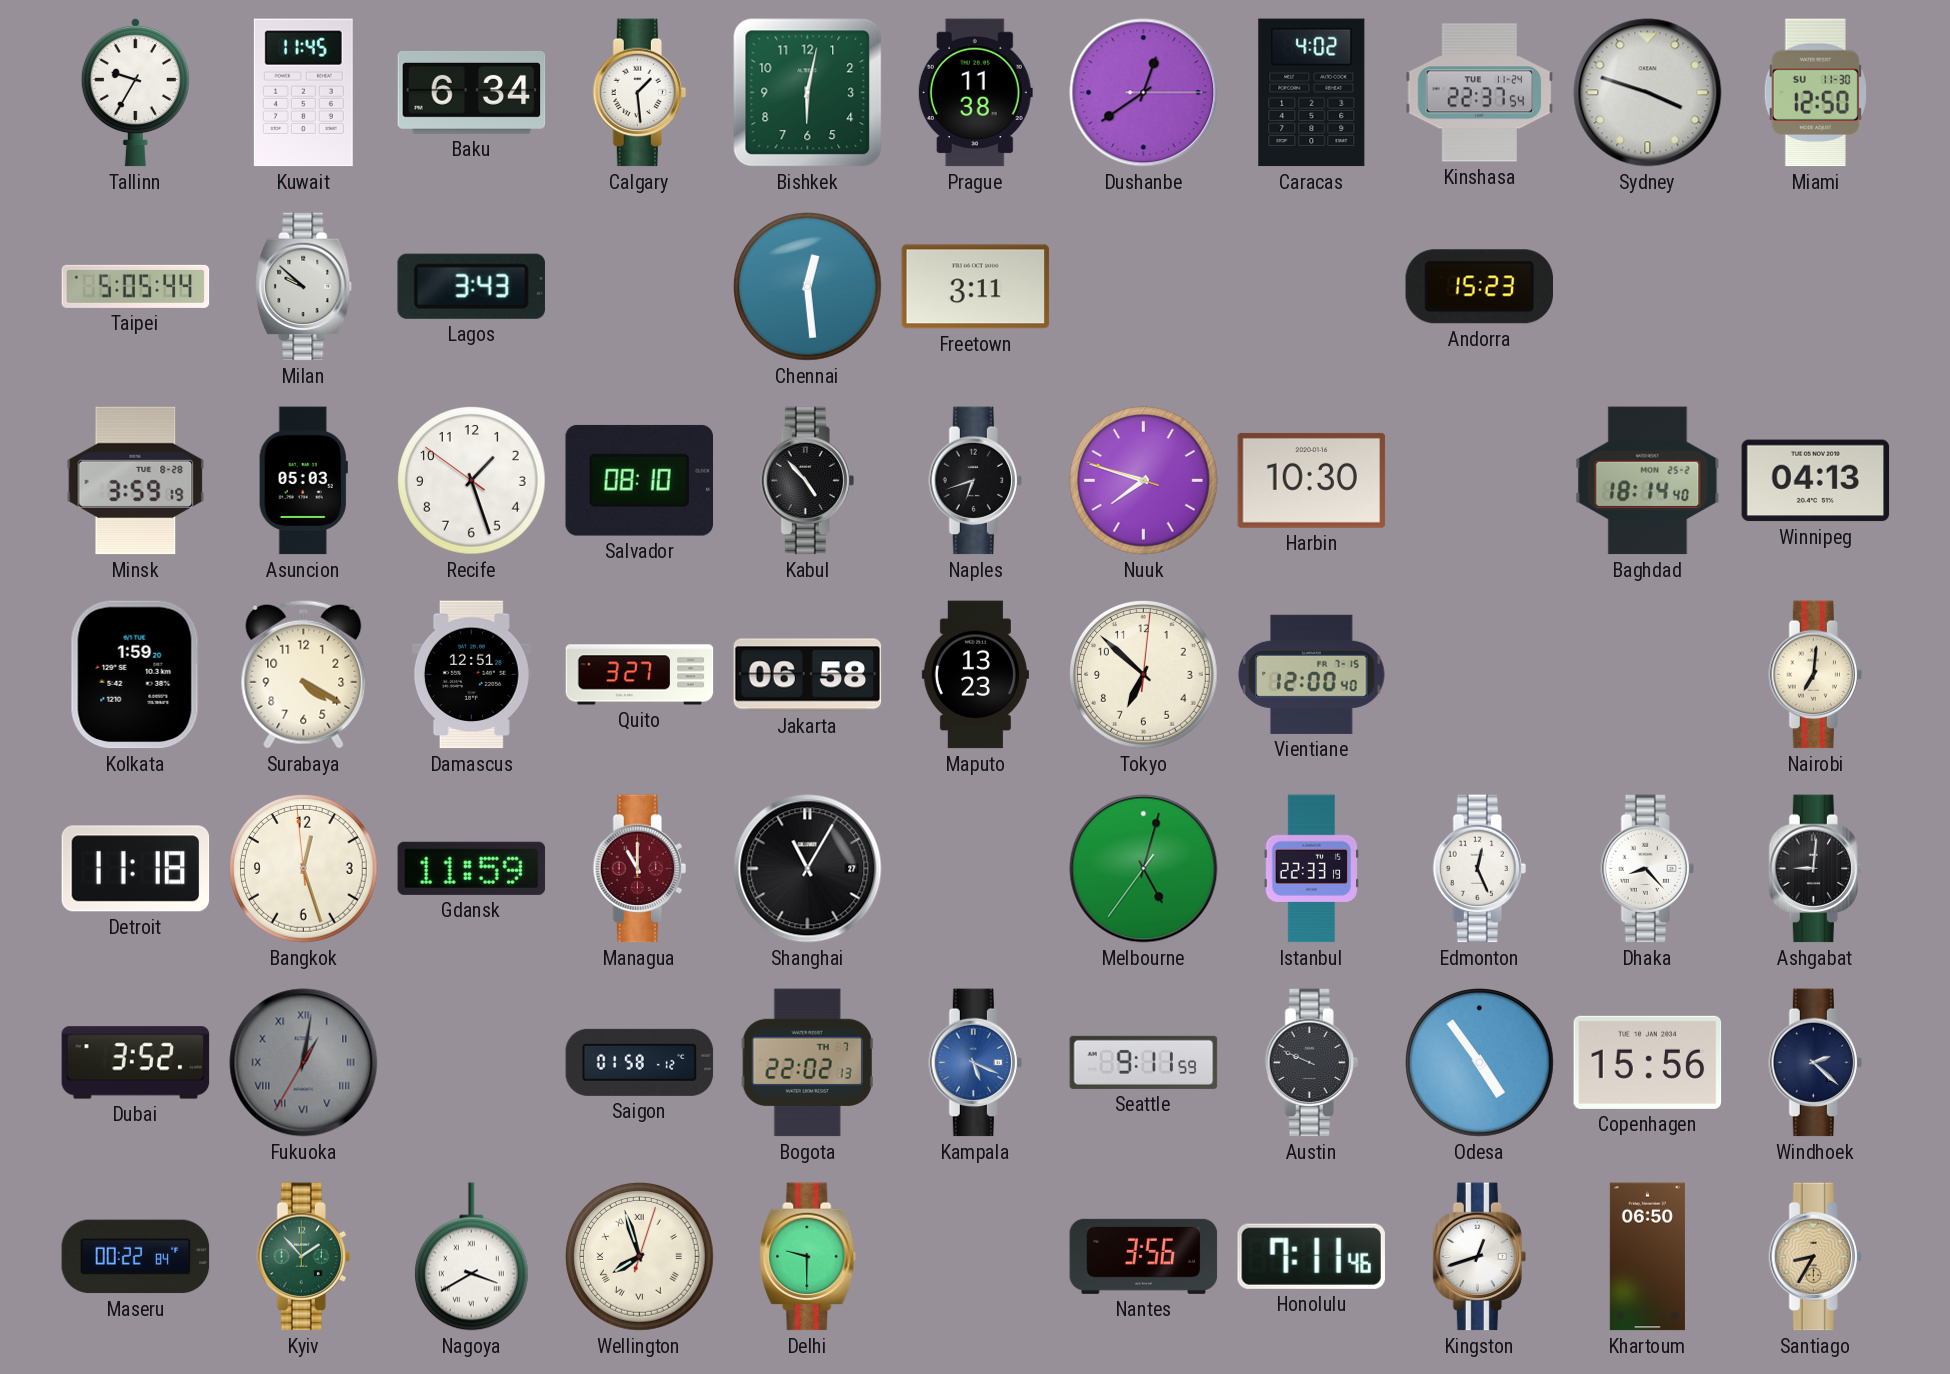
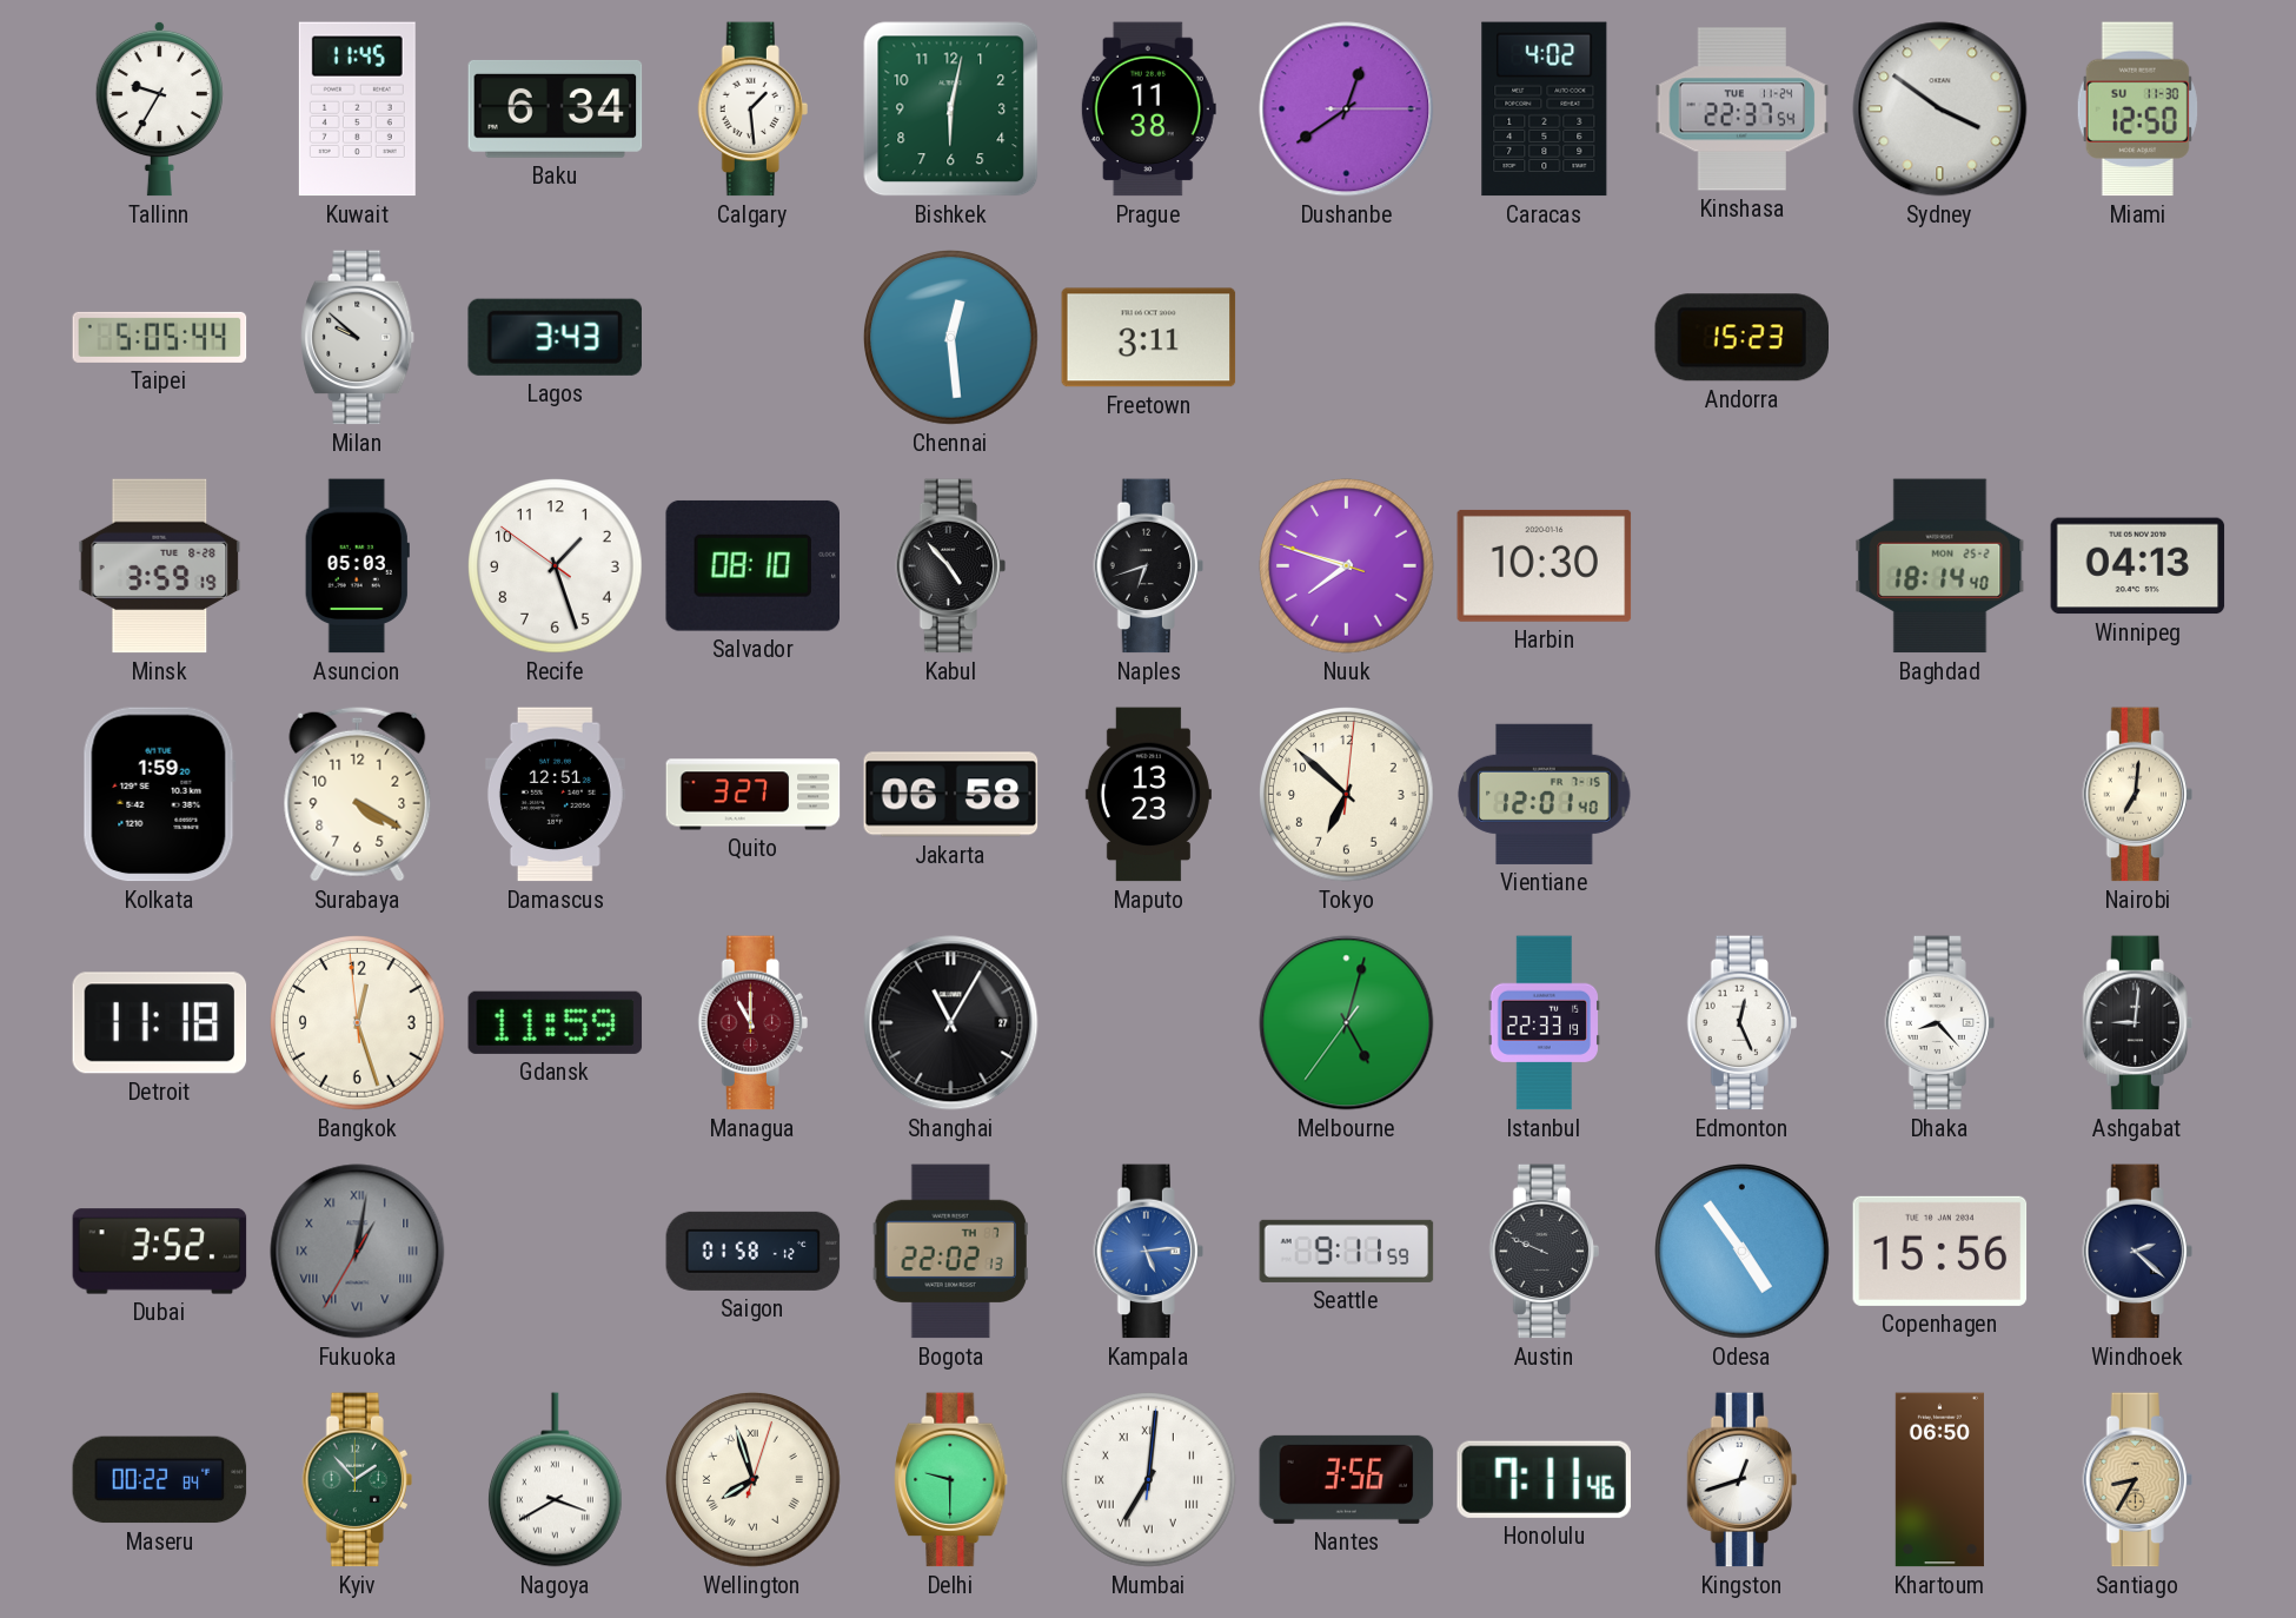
Sydney: 3:48 -> 3:51 (1940, 110)
Vientiane: 12:00 -> 12:01 (1545, 794)
Kampala: 5:19 -> 5:14 (1148, 1252)
Mumbai: none -> 7:01 (1149, 1480)
